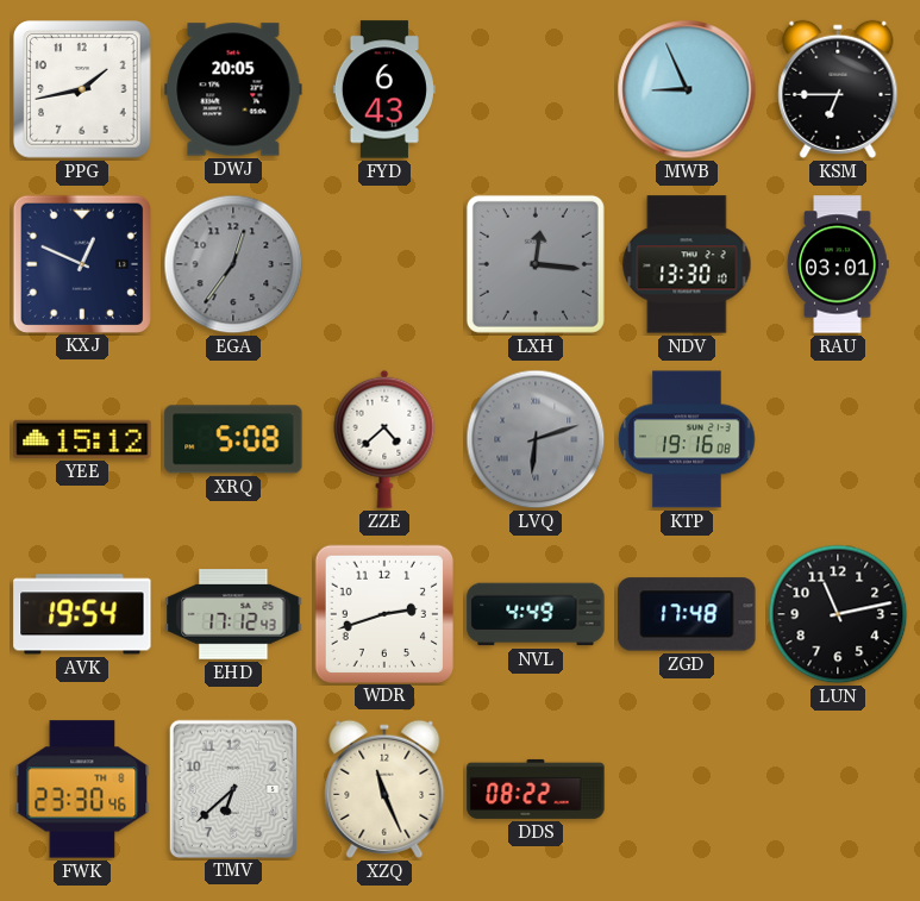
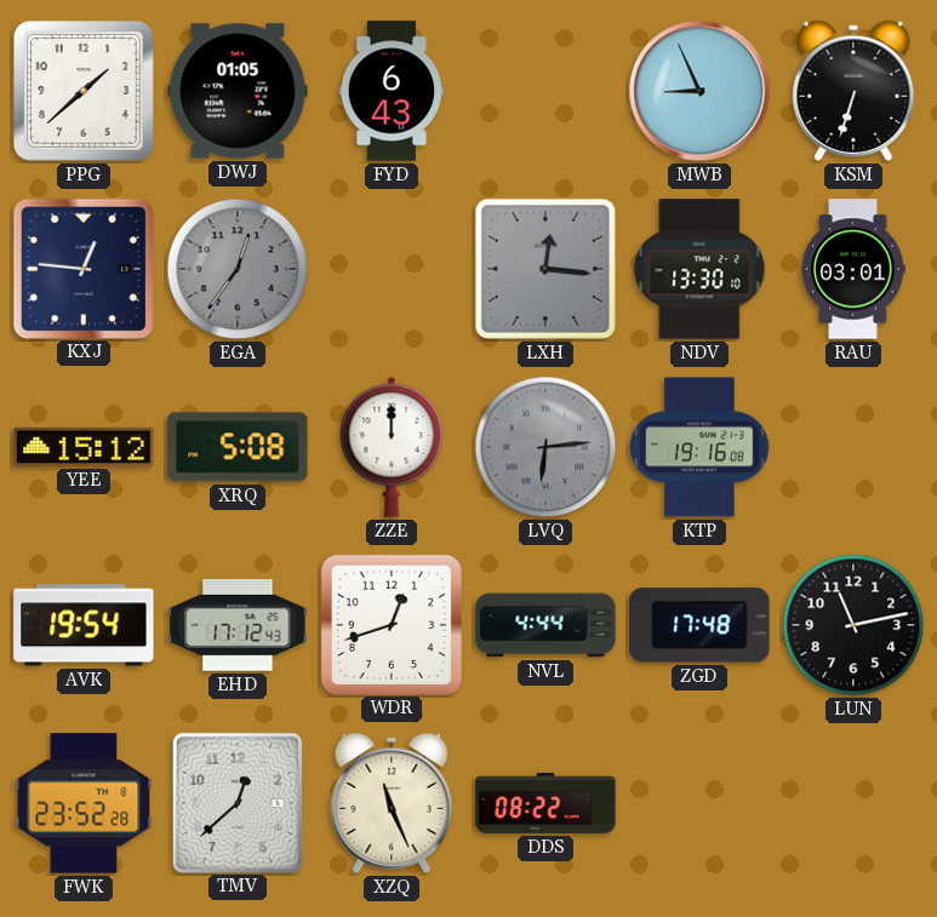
PPG: 1:43 -> 1:38 (85, 92)
DWJ: 20:05 -> 01:05 (238, 91)
KSM: 6:45 -> 6:33 (853, 91)
KXJ: 12:49 -> 12:46 (82, 268)
ZZE: 4:38 -> 12:00 (392, 447)
LVQ: 6:12 -> 6:14 (545, 447)
WDR: 2:42 -> 12:42 (390, 624)
NVL: 4:49 -> 4:44 (545, 625)
FWK: 23:30 -> 23:52 (84, 803)
TMV: 6:38 -> 12:38 (238, 802)
